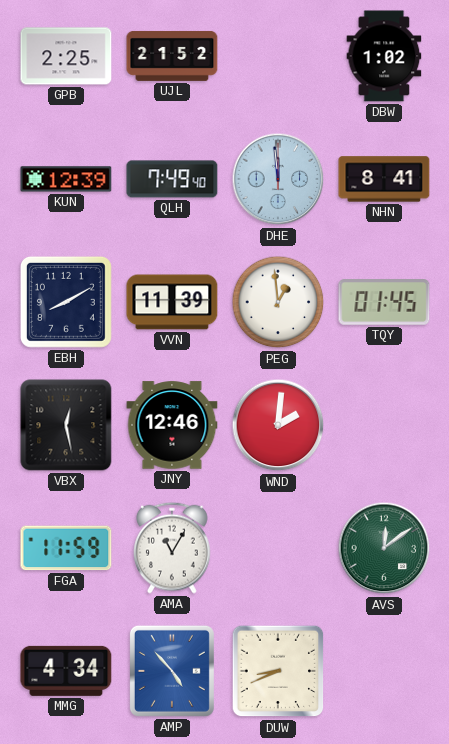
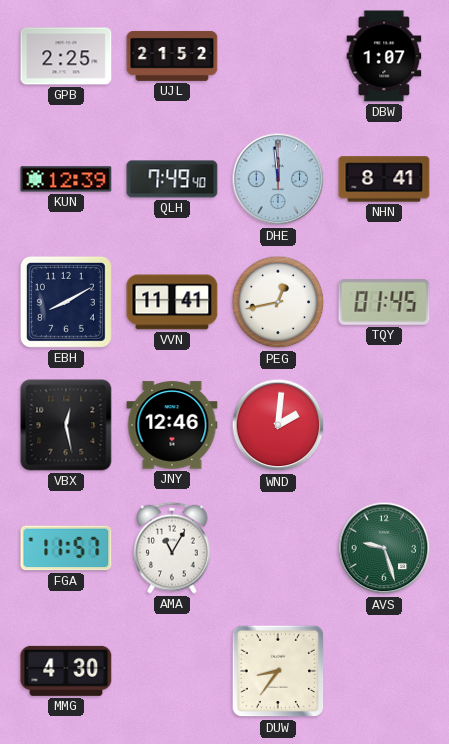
DBW: 1:02 -> 1:07 (384, 56)
VVN: 11:39 -> 11:41 (172, 302)
PEG: 12:59 -> 12:43 (278, 302)
FGA: 11:59 -> 11:57 (66, 548)
AVS: 12:09 -> 9:27 (384, 548)
MMG: 4:34 -> 4:30 (66, 671)
AMP: 4:53 -> none (172, 671)
DUW: 8:41 -> 8:36 (278, 671)
